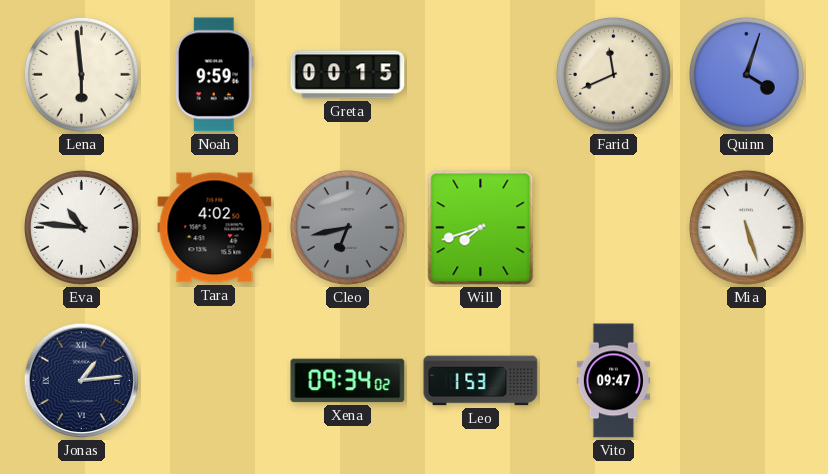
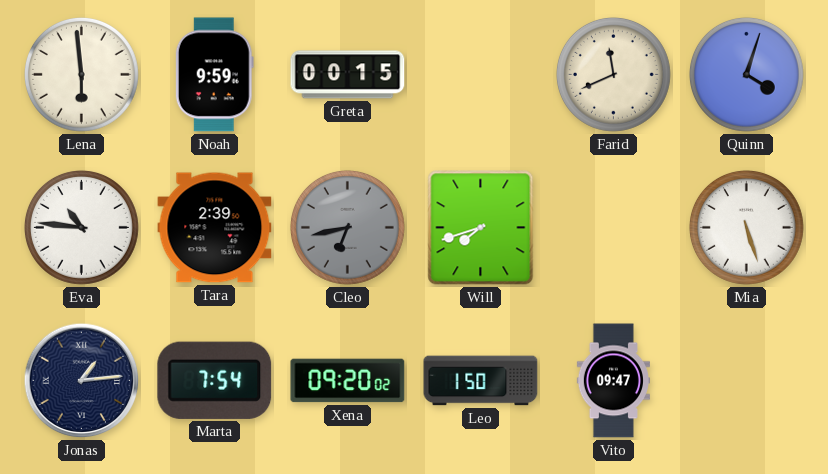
Tara: 4:02 -> 2:39 (215, 228)
Marta: none -> 7:54 (215, 380)
Xena: 09:34 -> 09:20 (348, 381)
Leo: 1:53 -> 1:50 (481, 381)
